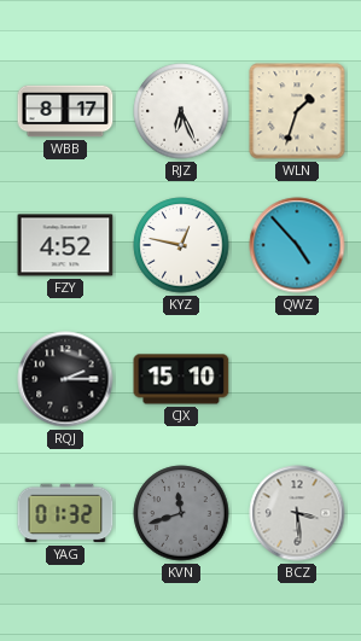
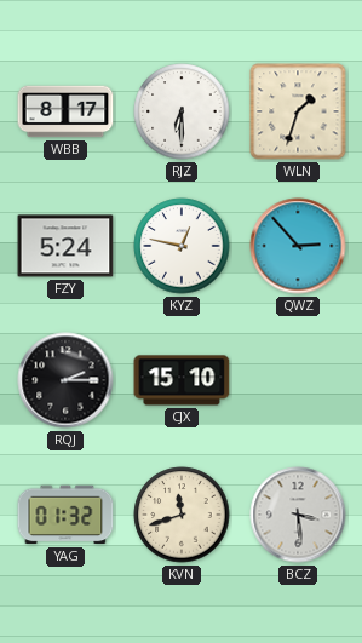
RJZ: 6:26 -> 6:30 (182, 111)
FZY: 4:52 -> 5:24 (65, 246)
QWZ: 4:53 -> 2:53 (298, 246)
KVN dial: grey -> cream (182, 515)
